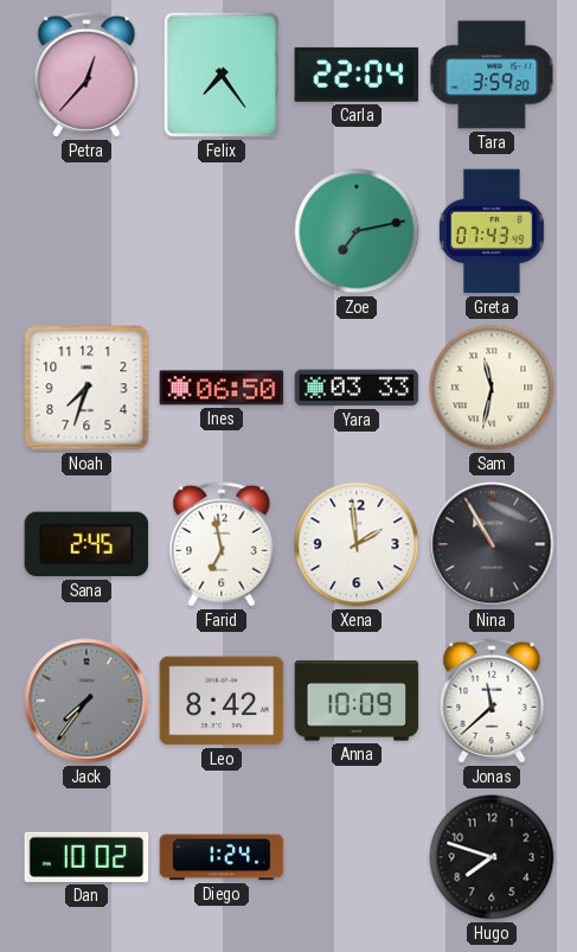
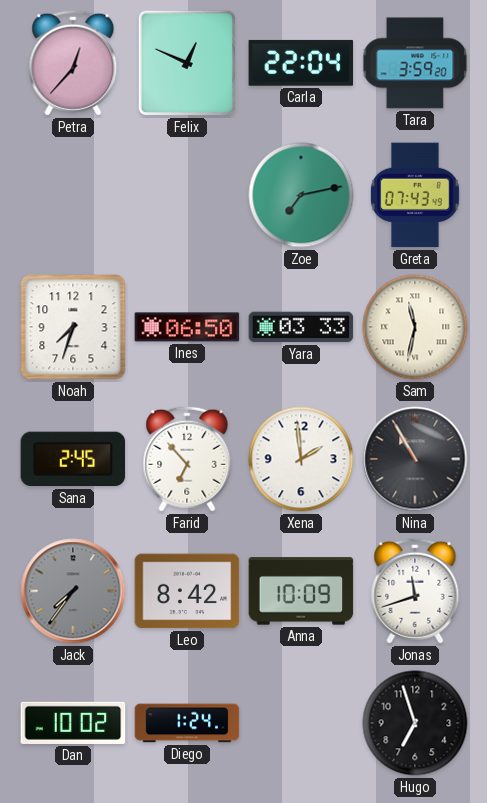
Felix: 7:24 -> 12:49 (186, 63)
Farid: 6:58 -> 6:53 (187, 459)
Jonas: 11:38 -> 11:42 (415, 591)
Hugo: 7:48 -> 6:57 (415, 723)
